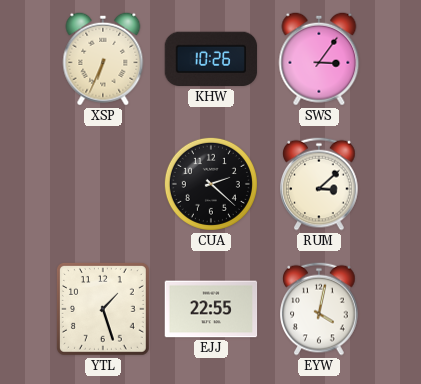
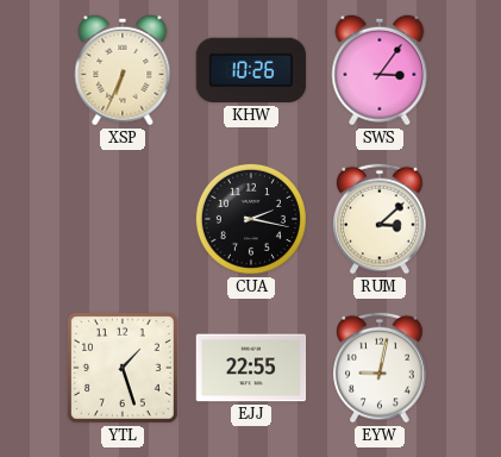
CUA: 2:22 -> 2:17 (251, 219)
EYW: 4:02 -> 9:02 (380, 368)
